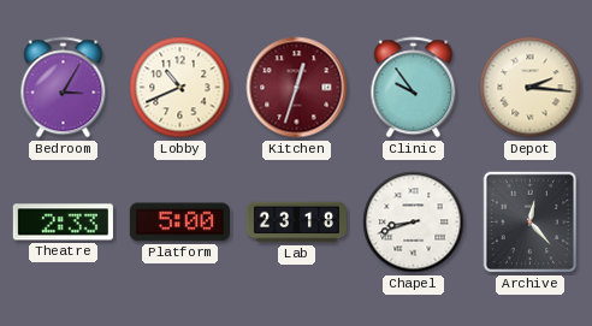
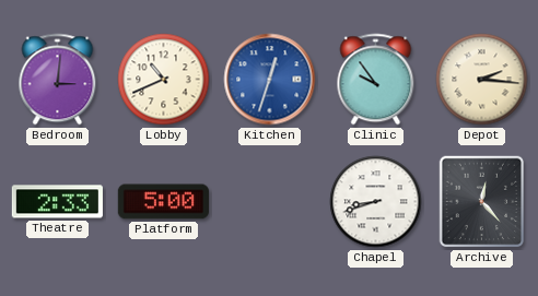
Bedroom: 3:05 -> 3:01 (58, 80)
Kitchen dial: burgundy -> blue (270, 80)
Lab: 23:18 -> none (296, 223)
